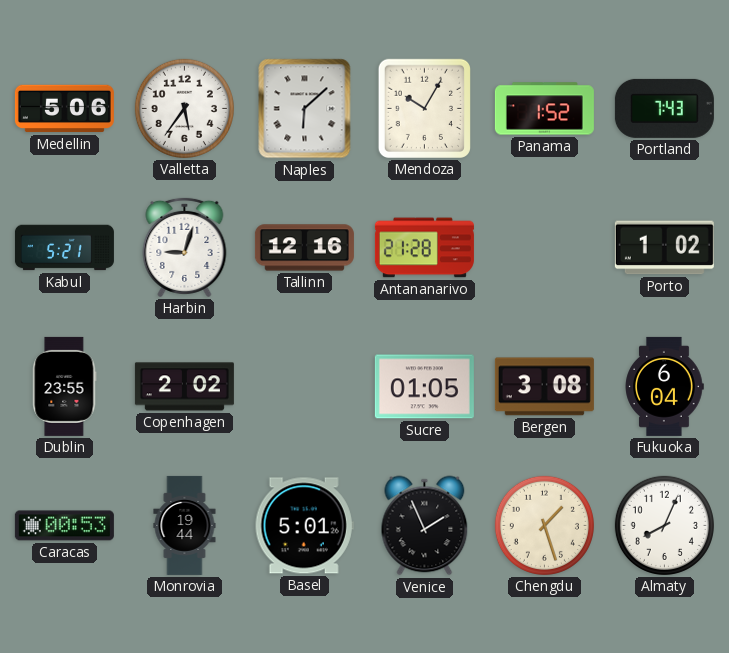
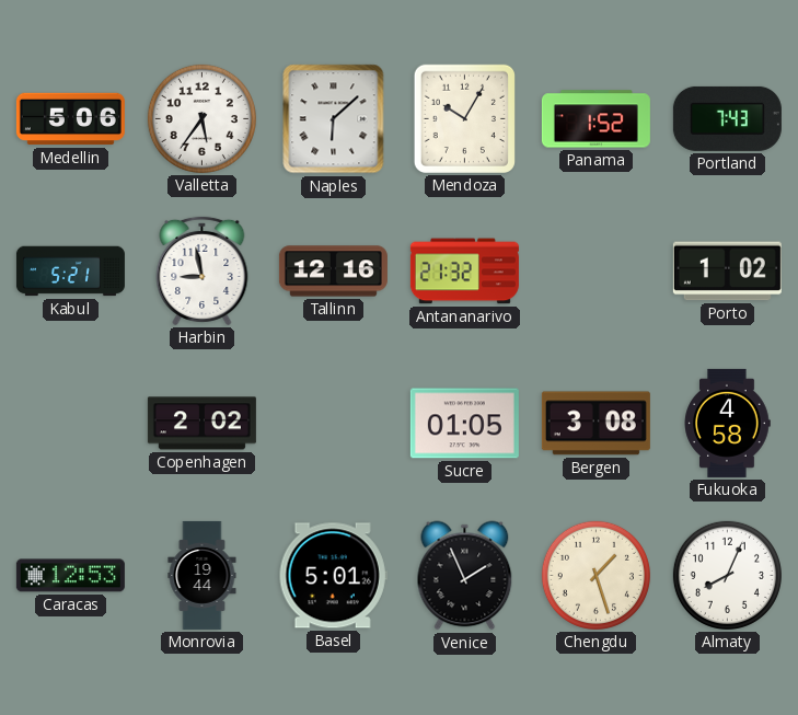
Harbin: 9:03 -> 8:58 (203, 270)
Antananarivo: 21:28 -> 21:32 (464, 272)
Dublin: 23:55 -> none (65, 386)
Fukuoka: 6:04 -> 4:58 (727, 423)
Caracas: 00:53 -> 12:53 (70, 576)
